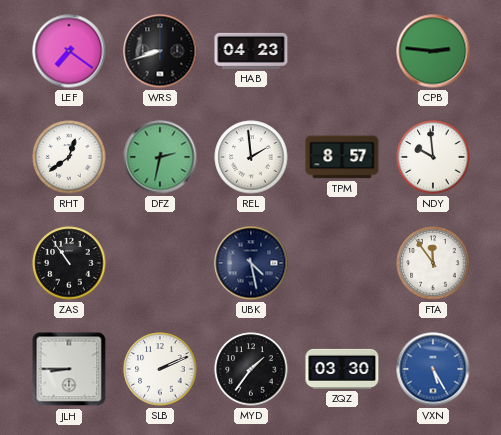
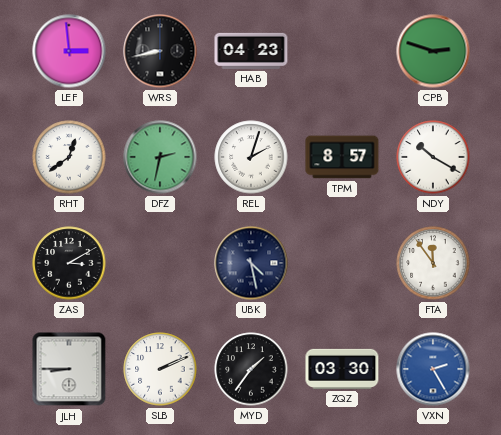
LEF: 7:21 -> 2:59 (69, 51)
WRS: 8:42 -> 8:43 (160, 51)
CPB: 2:46 -> 2:48 (433, 51)
REL: 1:59 -> 2:03 (251, 157)
NDY: 9:59 -> 10:20 (433, 157)
ZAS: 10:54 -> 3:10 (69, 263)
VXN: 5:25 -> 2:25 (433, 369)
